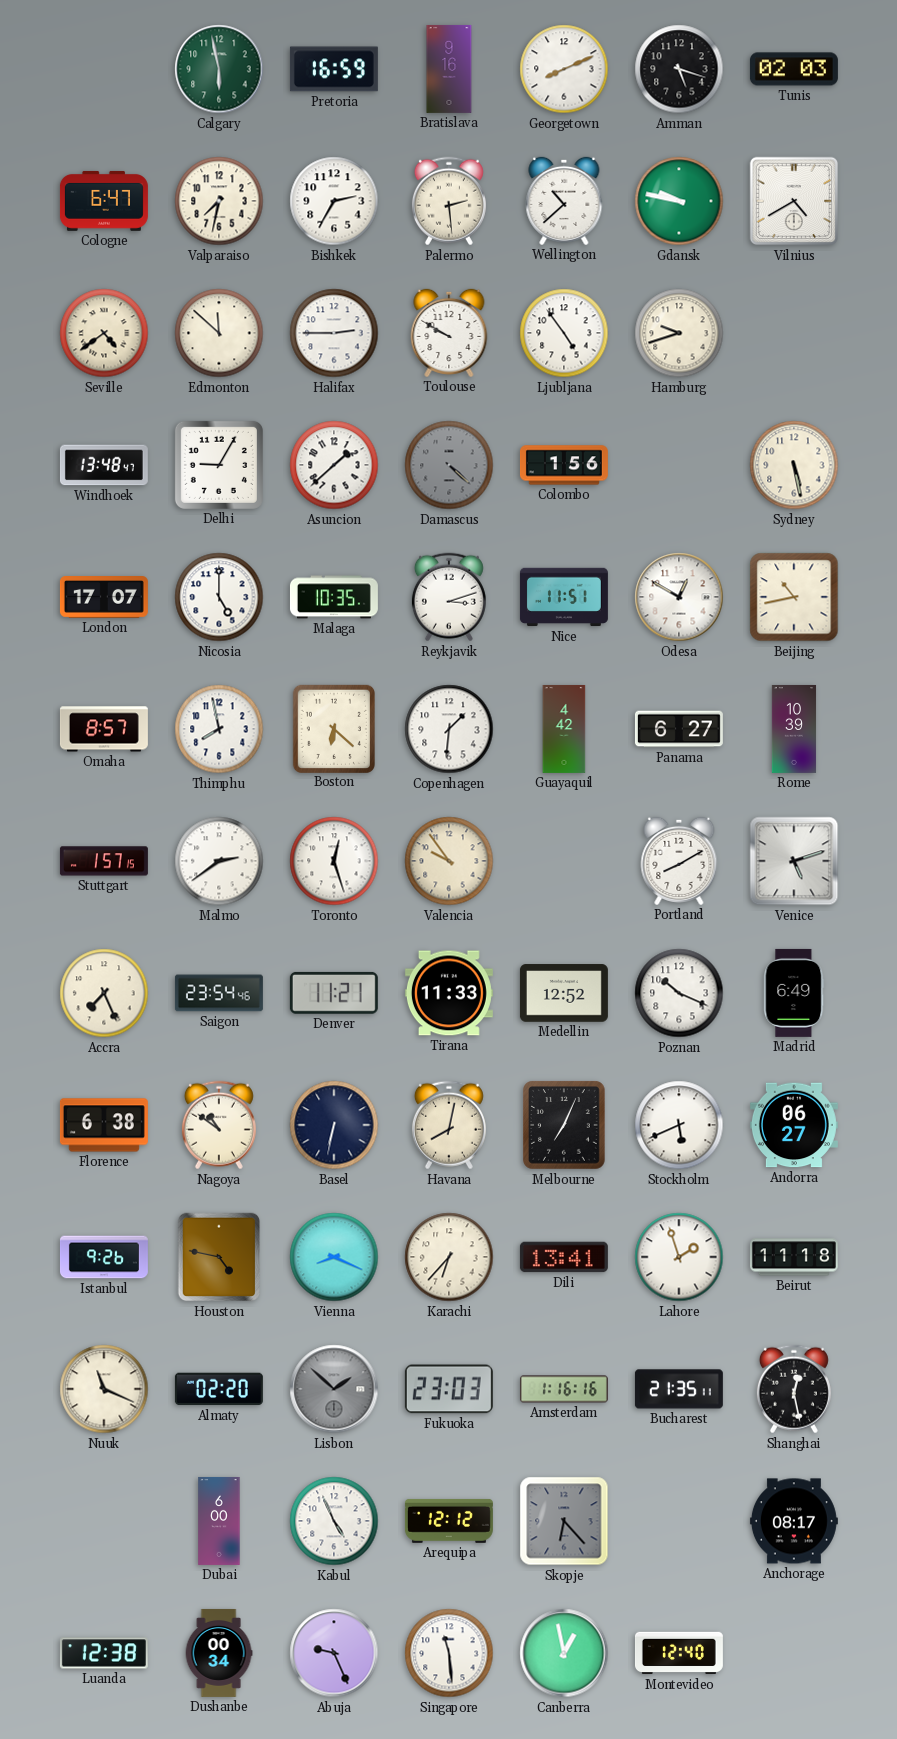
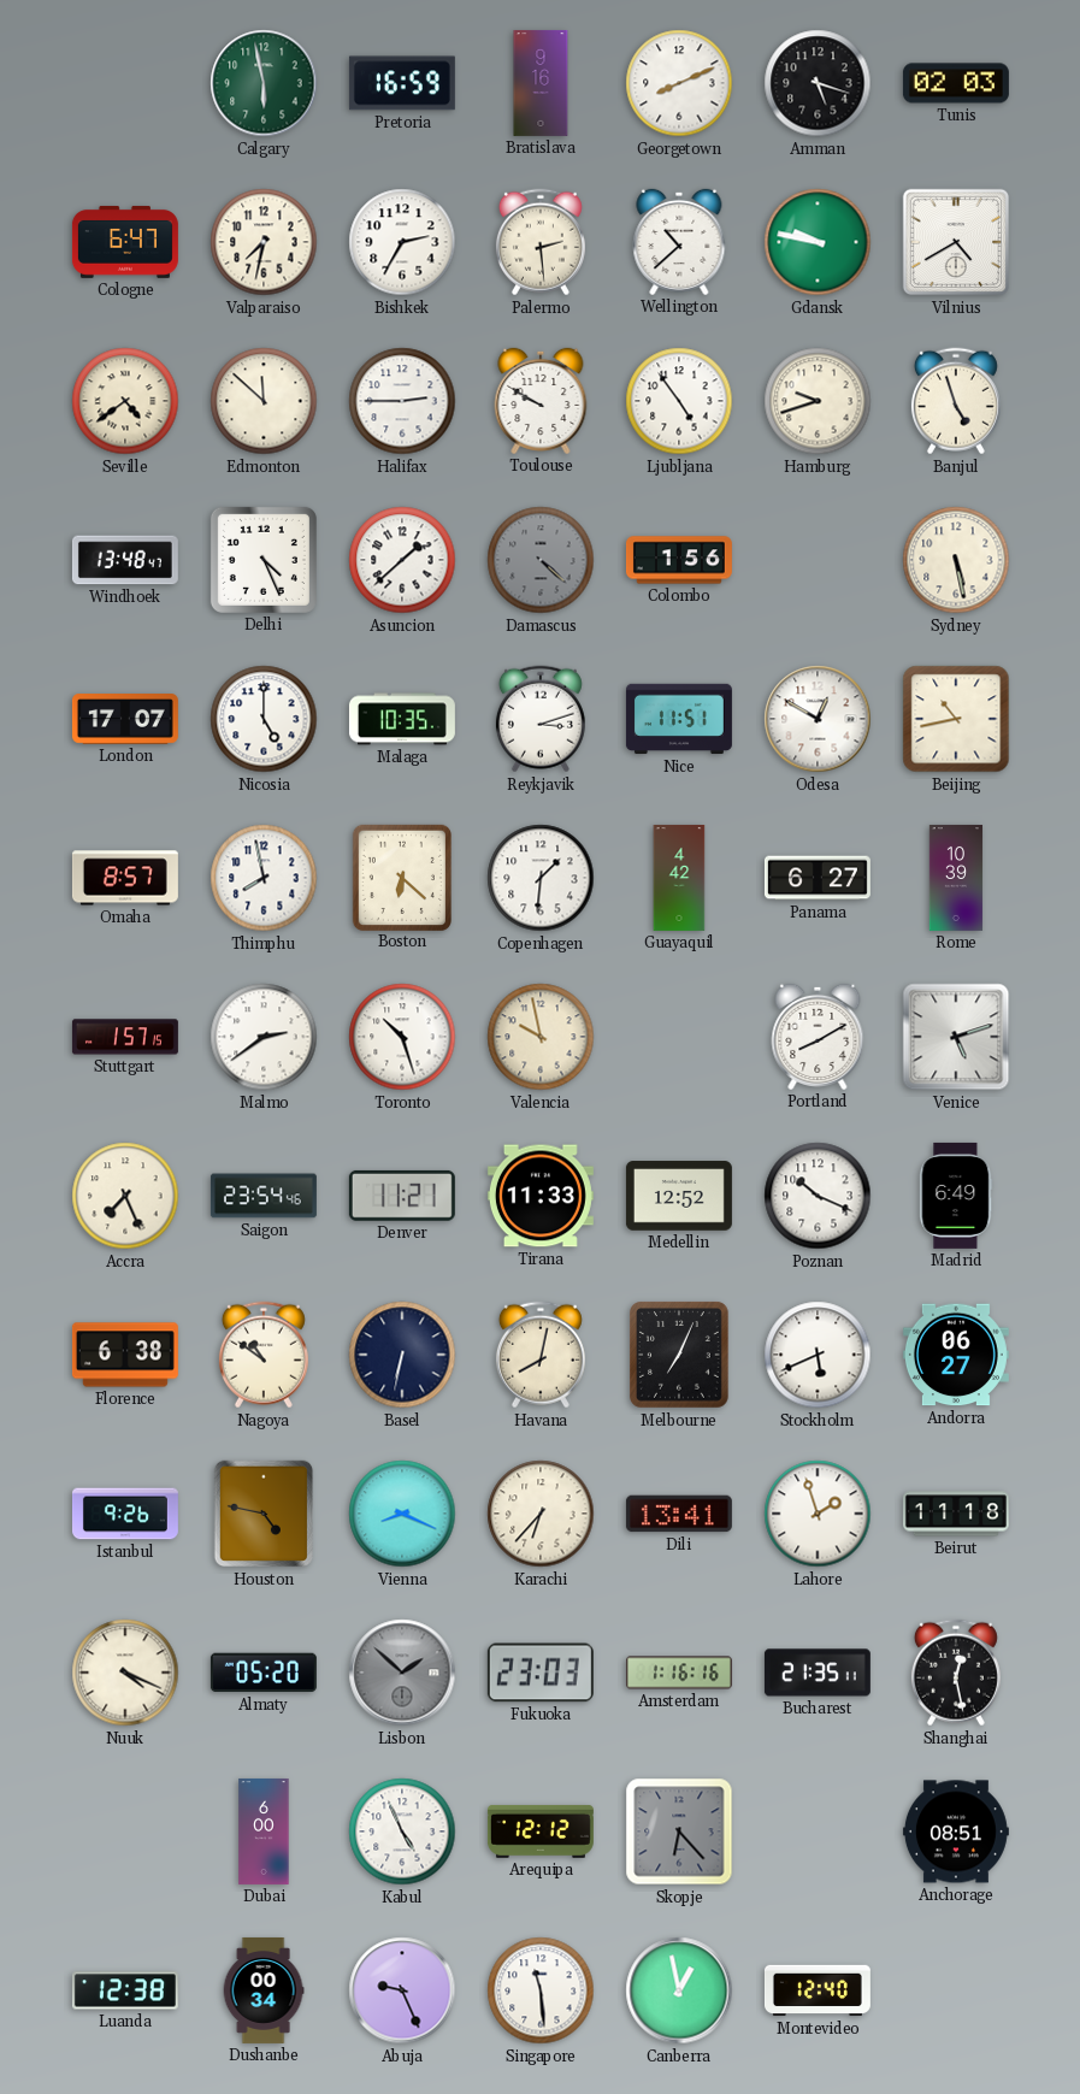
Banjul: none -> 4:57 (956, 401)
Delhi: 9:05 -> 4:26 (264, 560)
Toronto: 12:27 -> 10:27 (402, 1037)
Valencia: 9:54 -> 9:58 (541, 1037)
Nuuk: 11:19 -> 4:19 (125, 1673)
Almaty: 02:20 -> 05:20 (264, 1673)
Anchorage: 08:17 -> 08:51 (956, 1831)
